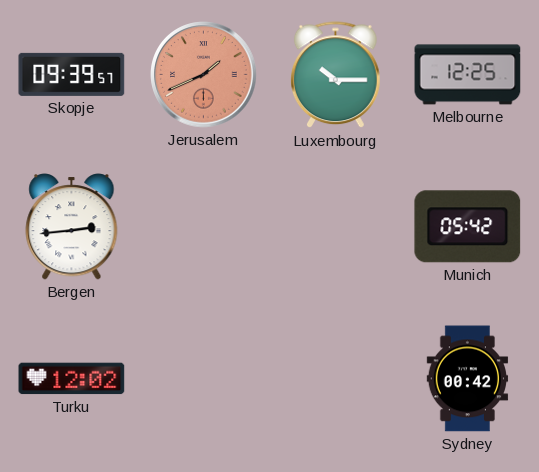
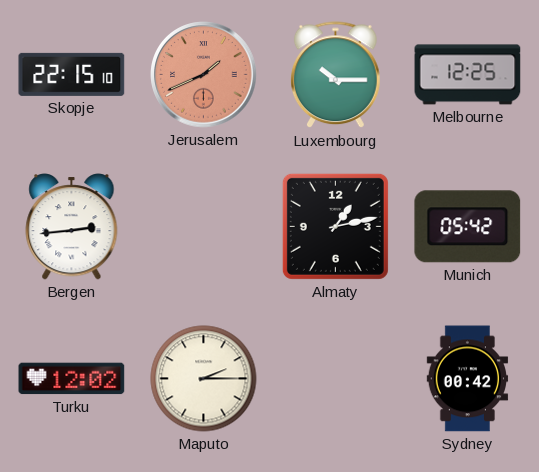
Skopje: 09:39 -> 22:15 (72, 74)
Almaty: none -> 1:13 (335, 226)
Maputo: none -> 2:15 (204, 379)
